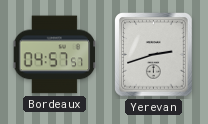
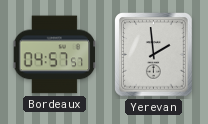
Yerevan: 2:42 -> 1:59 (154, 55)
